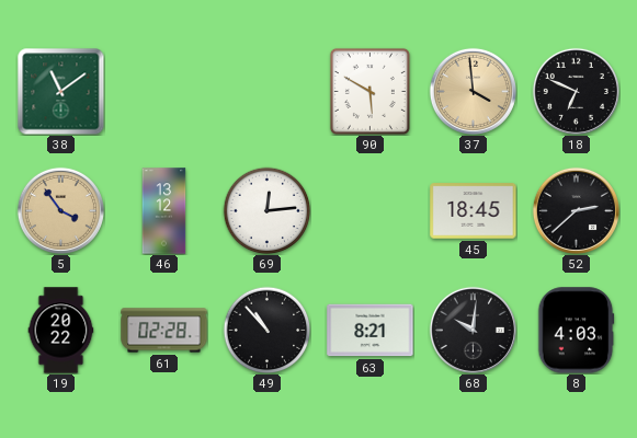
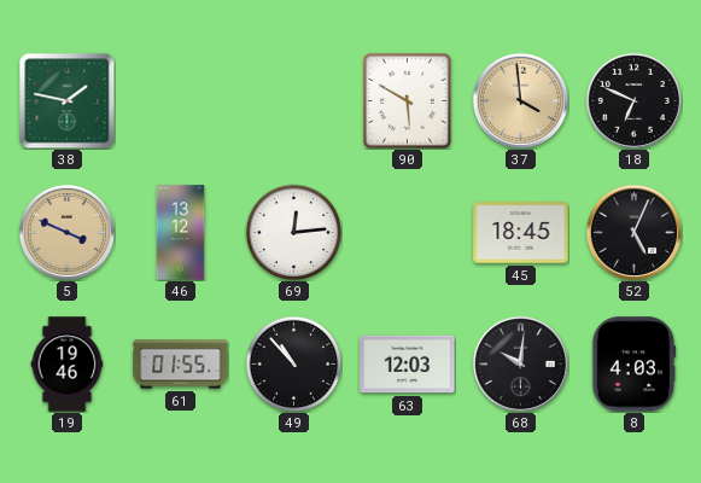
38: 11:09 -> 1:47 (66, 100)
5: 3:54 -> 3:49 (66, 232)
52: 2:38 -> 5:04 (633, 232)
19: 20:22 -> 19:46 (68, 365)
61: 02:28 -> 01:55 (181, 365)
63: 8:21 -> 12:03 (408, 365)
